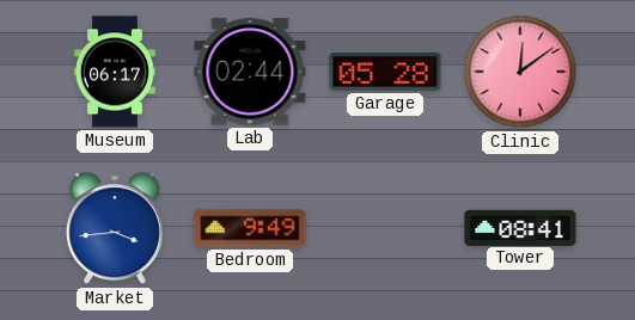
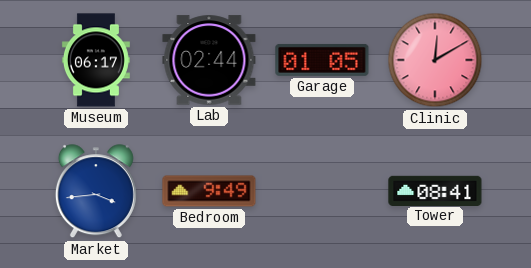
Garage: 05:28 -> 01:05 (322, 60)
Clinic: 12:09 -> 12:10 (435, 60)
